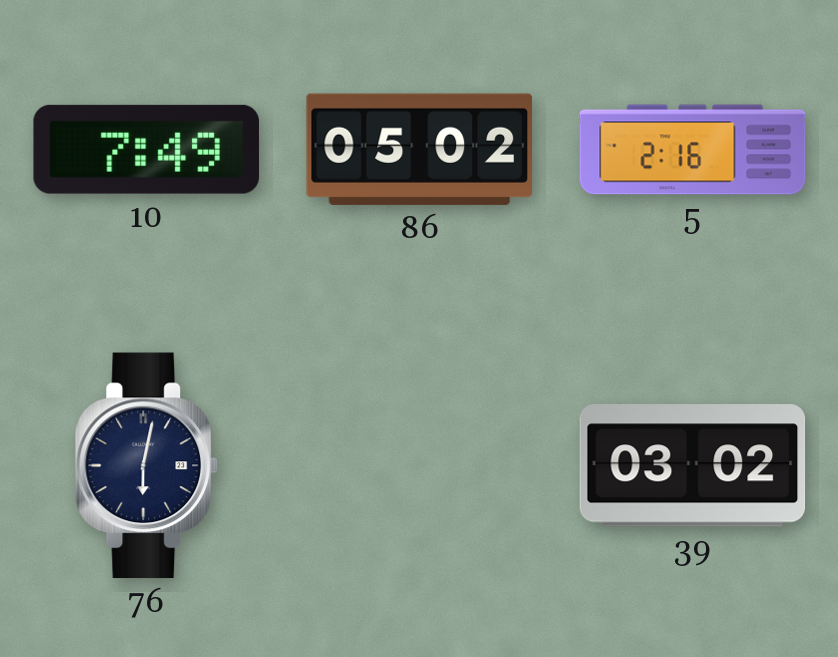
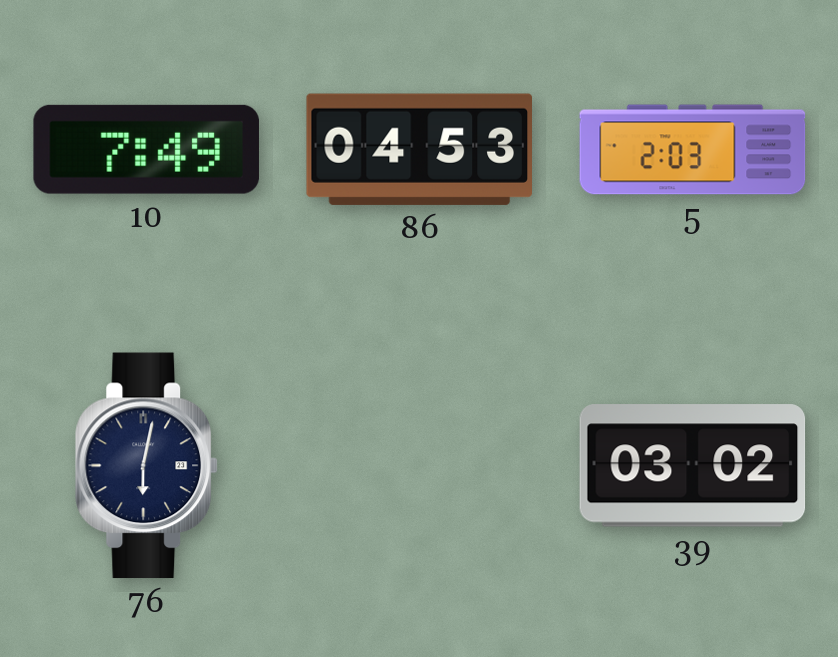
86: 05:02 -> 04:53 (419, 149)
5: 2:16 -> 2:03 (693, 150)
